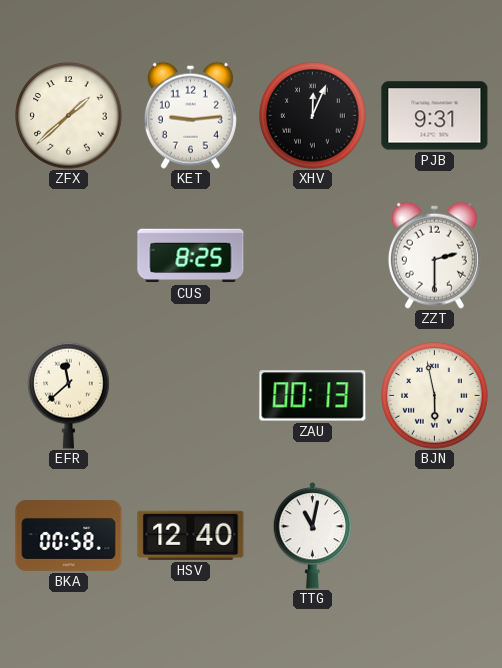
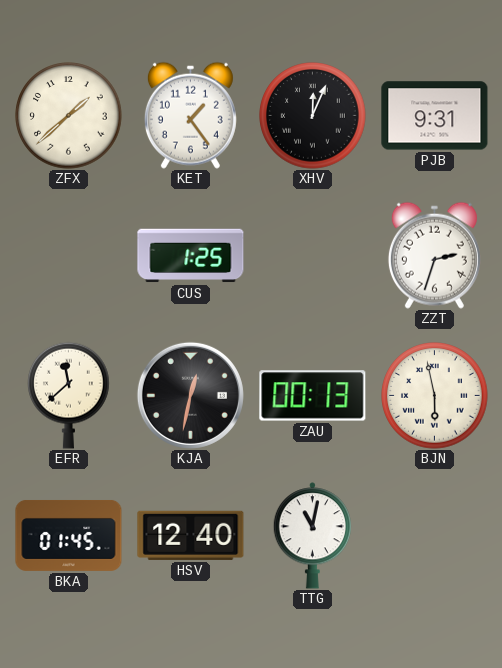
KET: 9:14 -> 1:24 (190, 115)
CUS: 8:25 -> 1:25 (191, 256)
ZZT: 2:30 -> 2:33 (434, 255)
KJA: none -> 12:32 (190, 395)
BKA: 00:58 -> 01:45 (69, 535)
